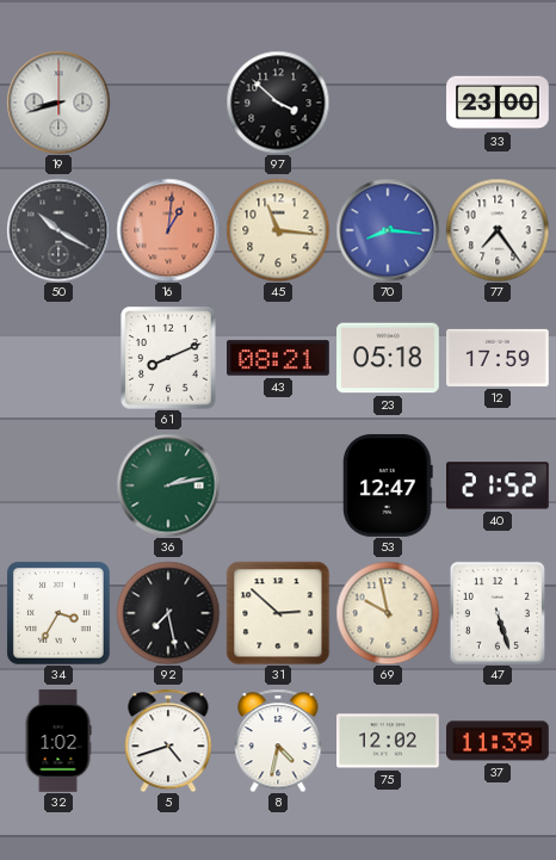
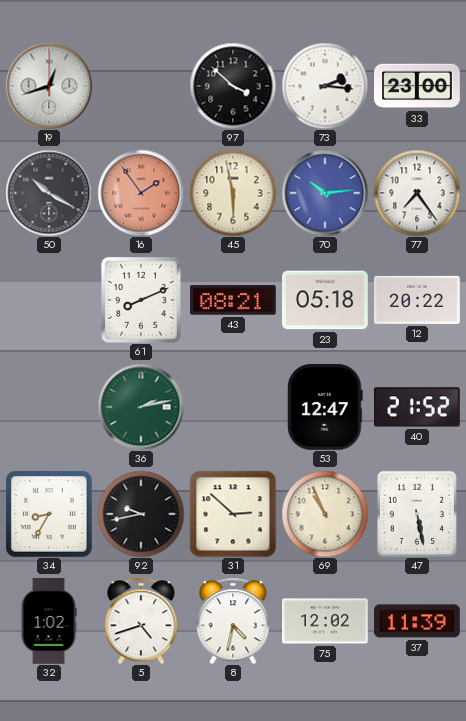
19: 8:42 -> 12:42 (49, 86)
73: none -> 2:16 (325, 86)
16: 1:01 -> 1:54 (141, 193)
45: 11:16 -> 5:58 (233, 193)
70: 8:16 -> 10:14 (325, 193)
12: 17:59 -> 20:22 (418, 300)
34: 3:35 -> 8:35 (49, 514)
92: 7:28 -> 9:43 (141, 514)
69: 9:58 -> 10:56 (325, 514)
47: 5:27 -> 5:28 (417, 514)
